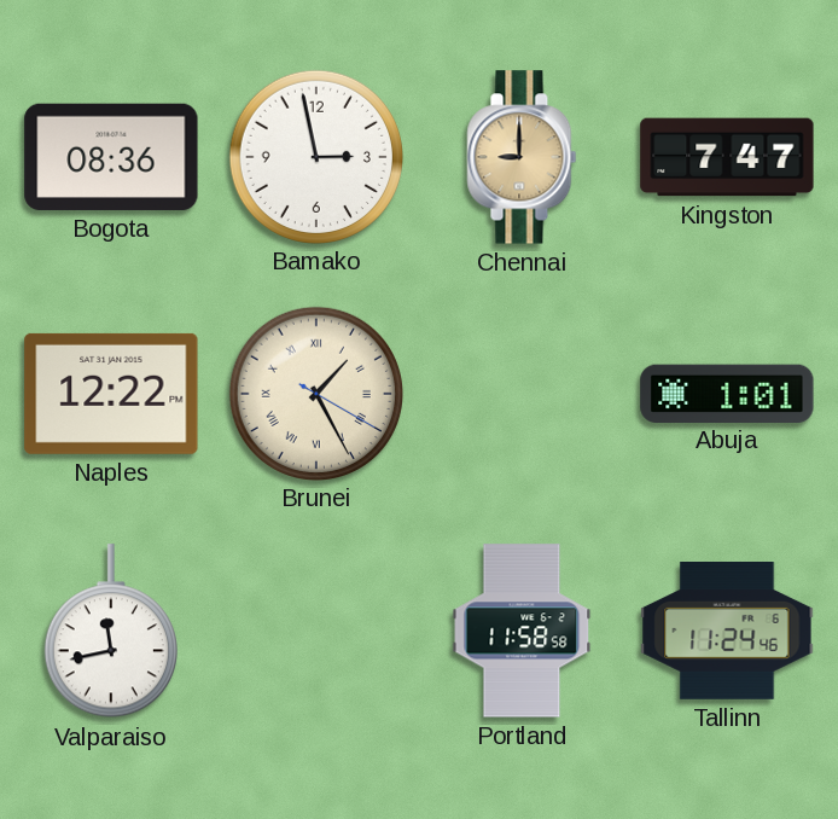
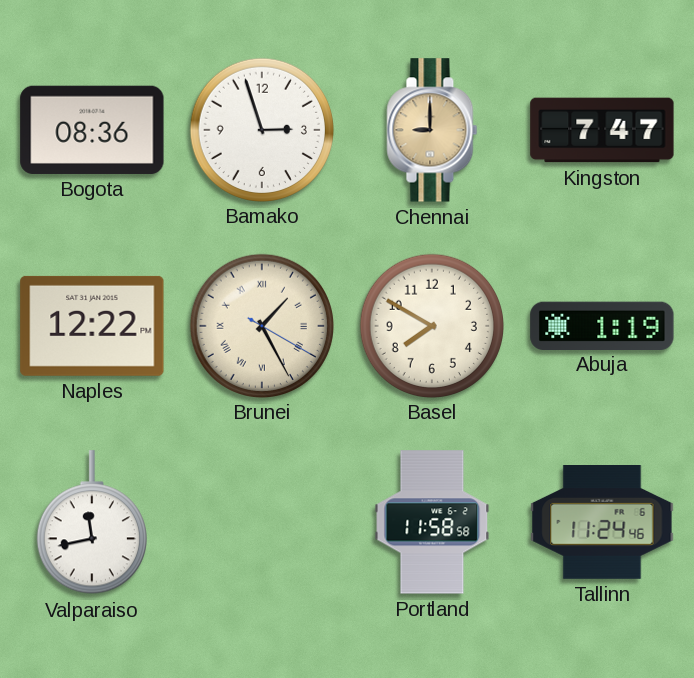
Bamako: 2:58 -> 2:57 (261, 129)
Basel: none -> 7:50 (431, 325)
Abuja: 1:01 -> 1:19 (602, 325)
